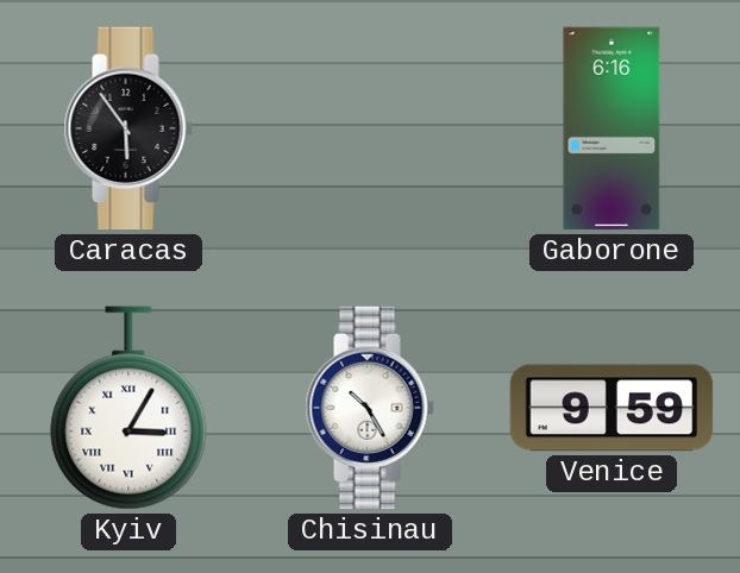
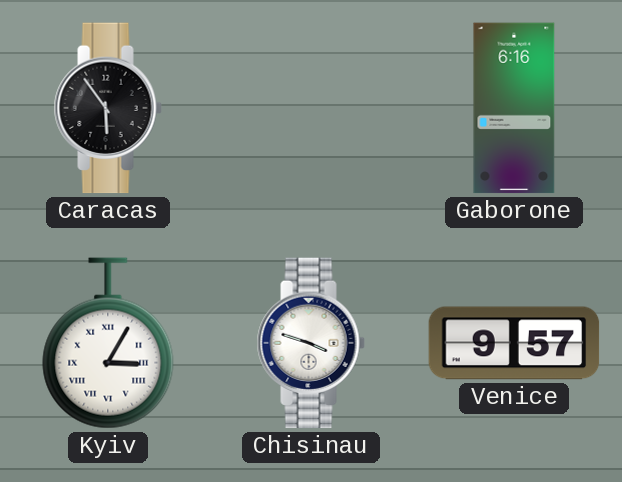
Chisinau: 10:25 -> 3:48 (311, 343)
Venice: 9:59 -> 9:57 (514, 343)
